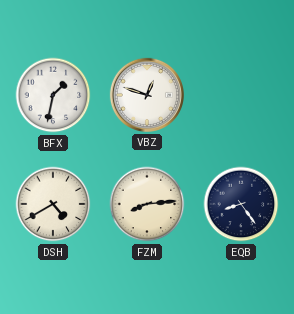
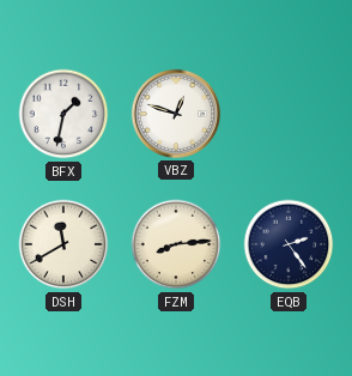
DSH: 4:40 -> 11:40 (63, 244)
EQB: 8:24 -> 2:24 (289, 244)
